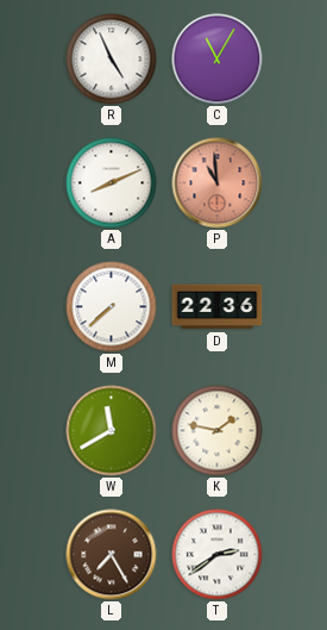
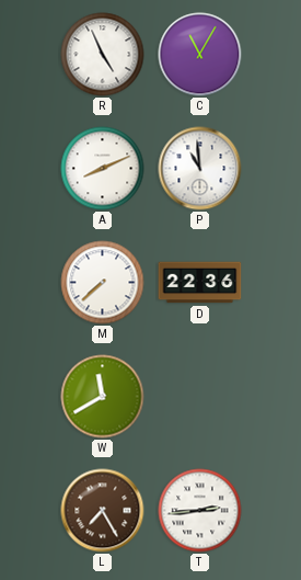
P dial: salmon -> white (200, 169)
K: 1:47 -> none (218, 431)
T: 2:39 -> 2:44 (200, 511)
